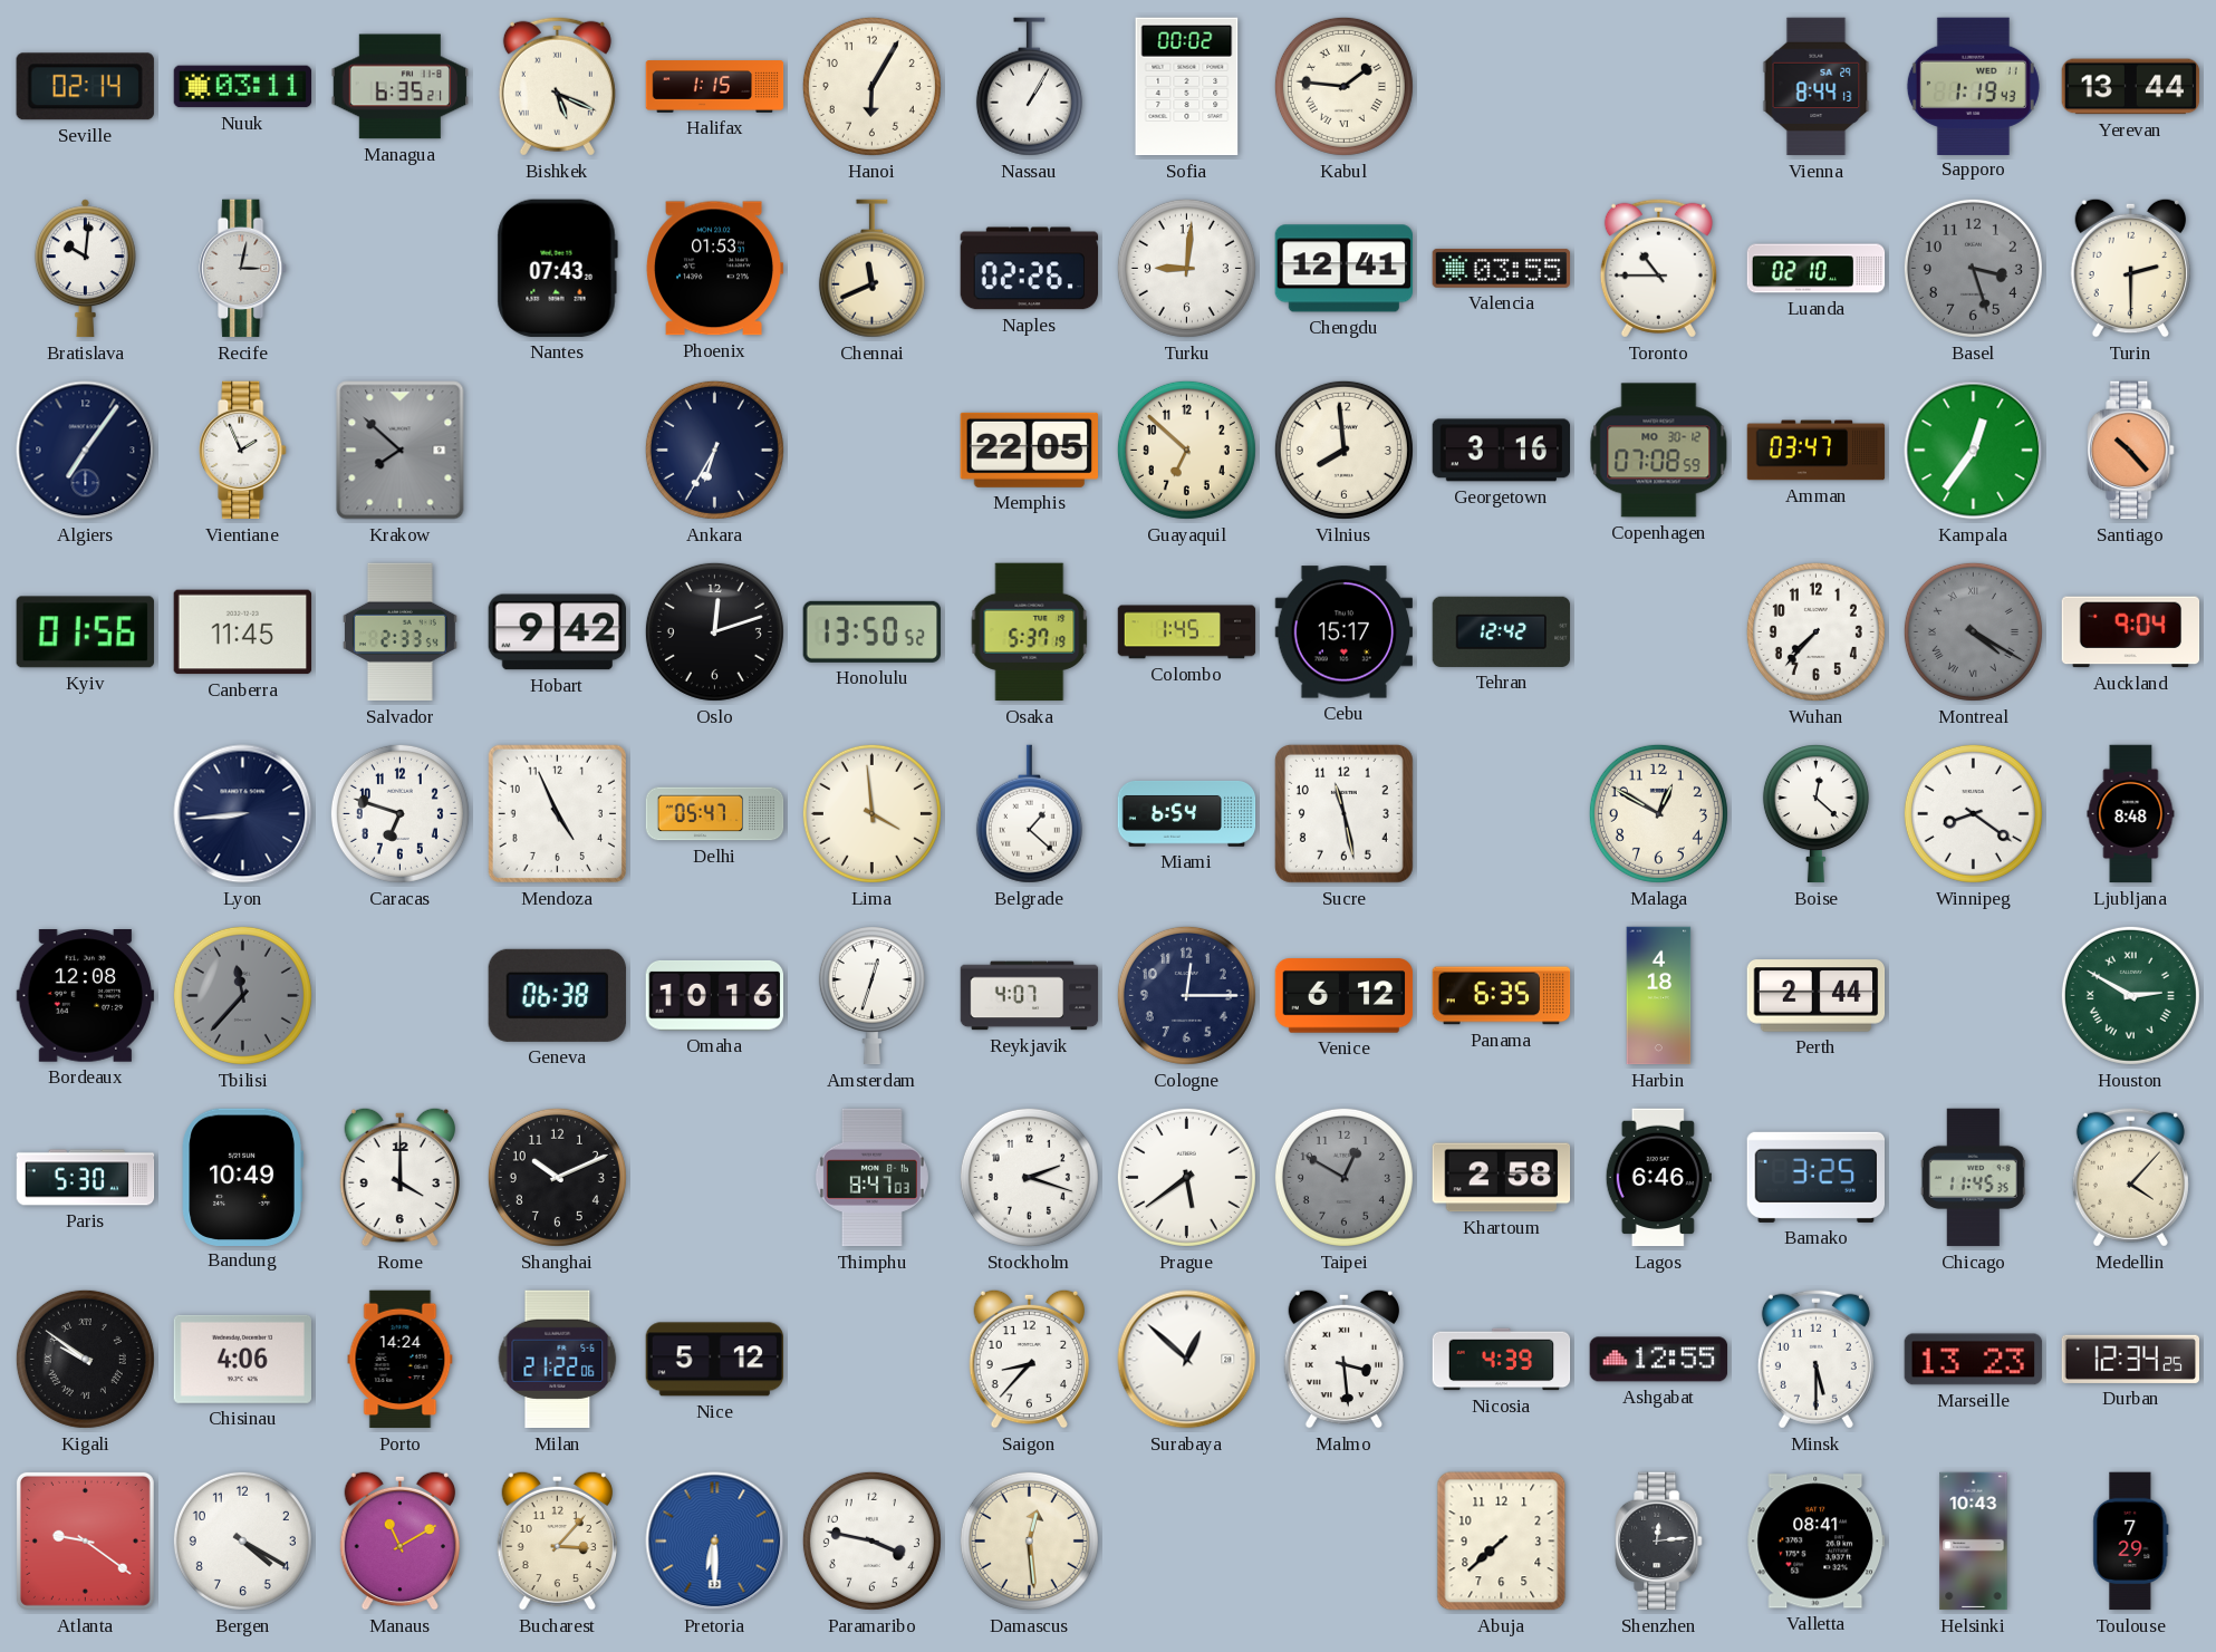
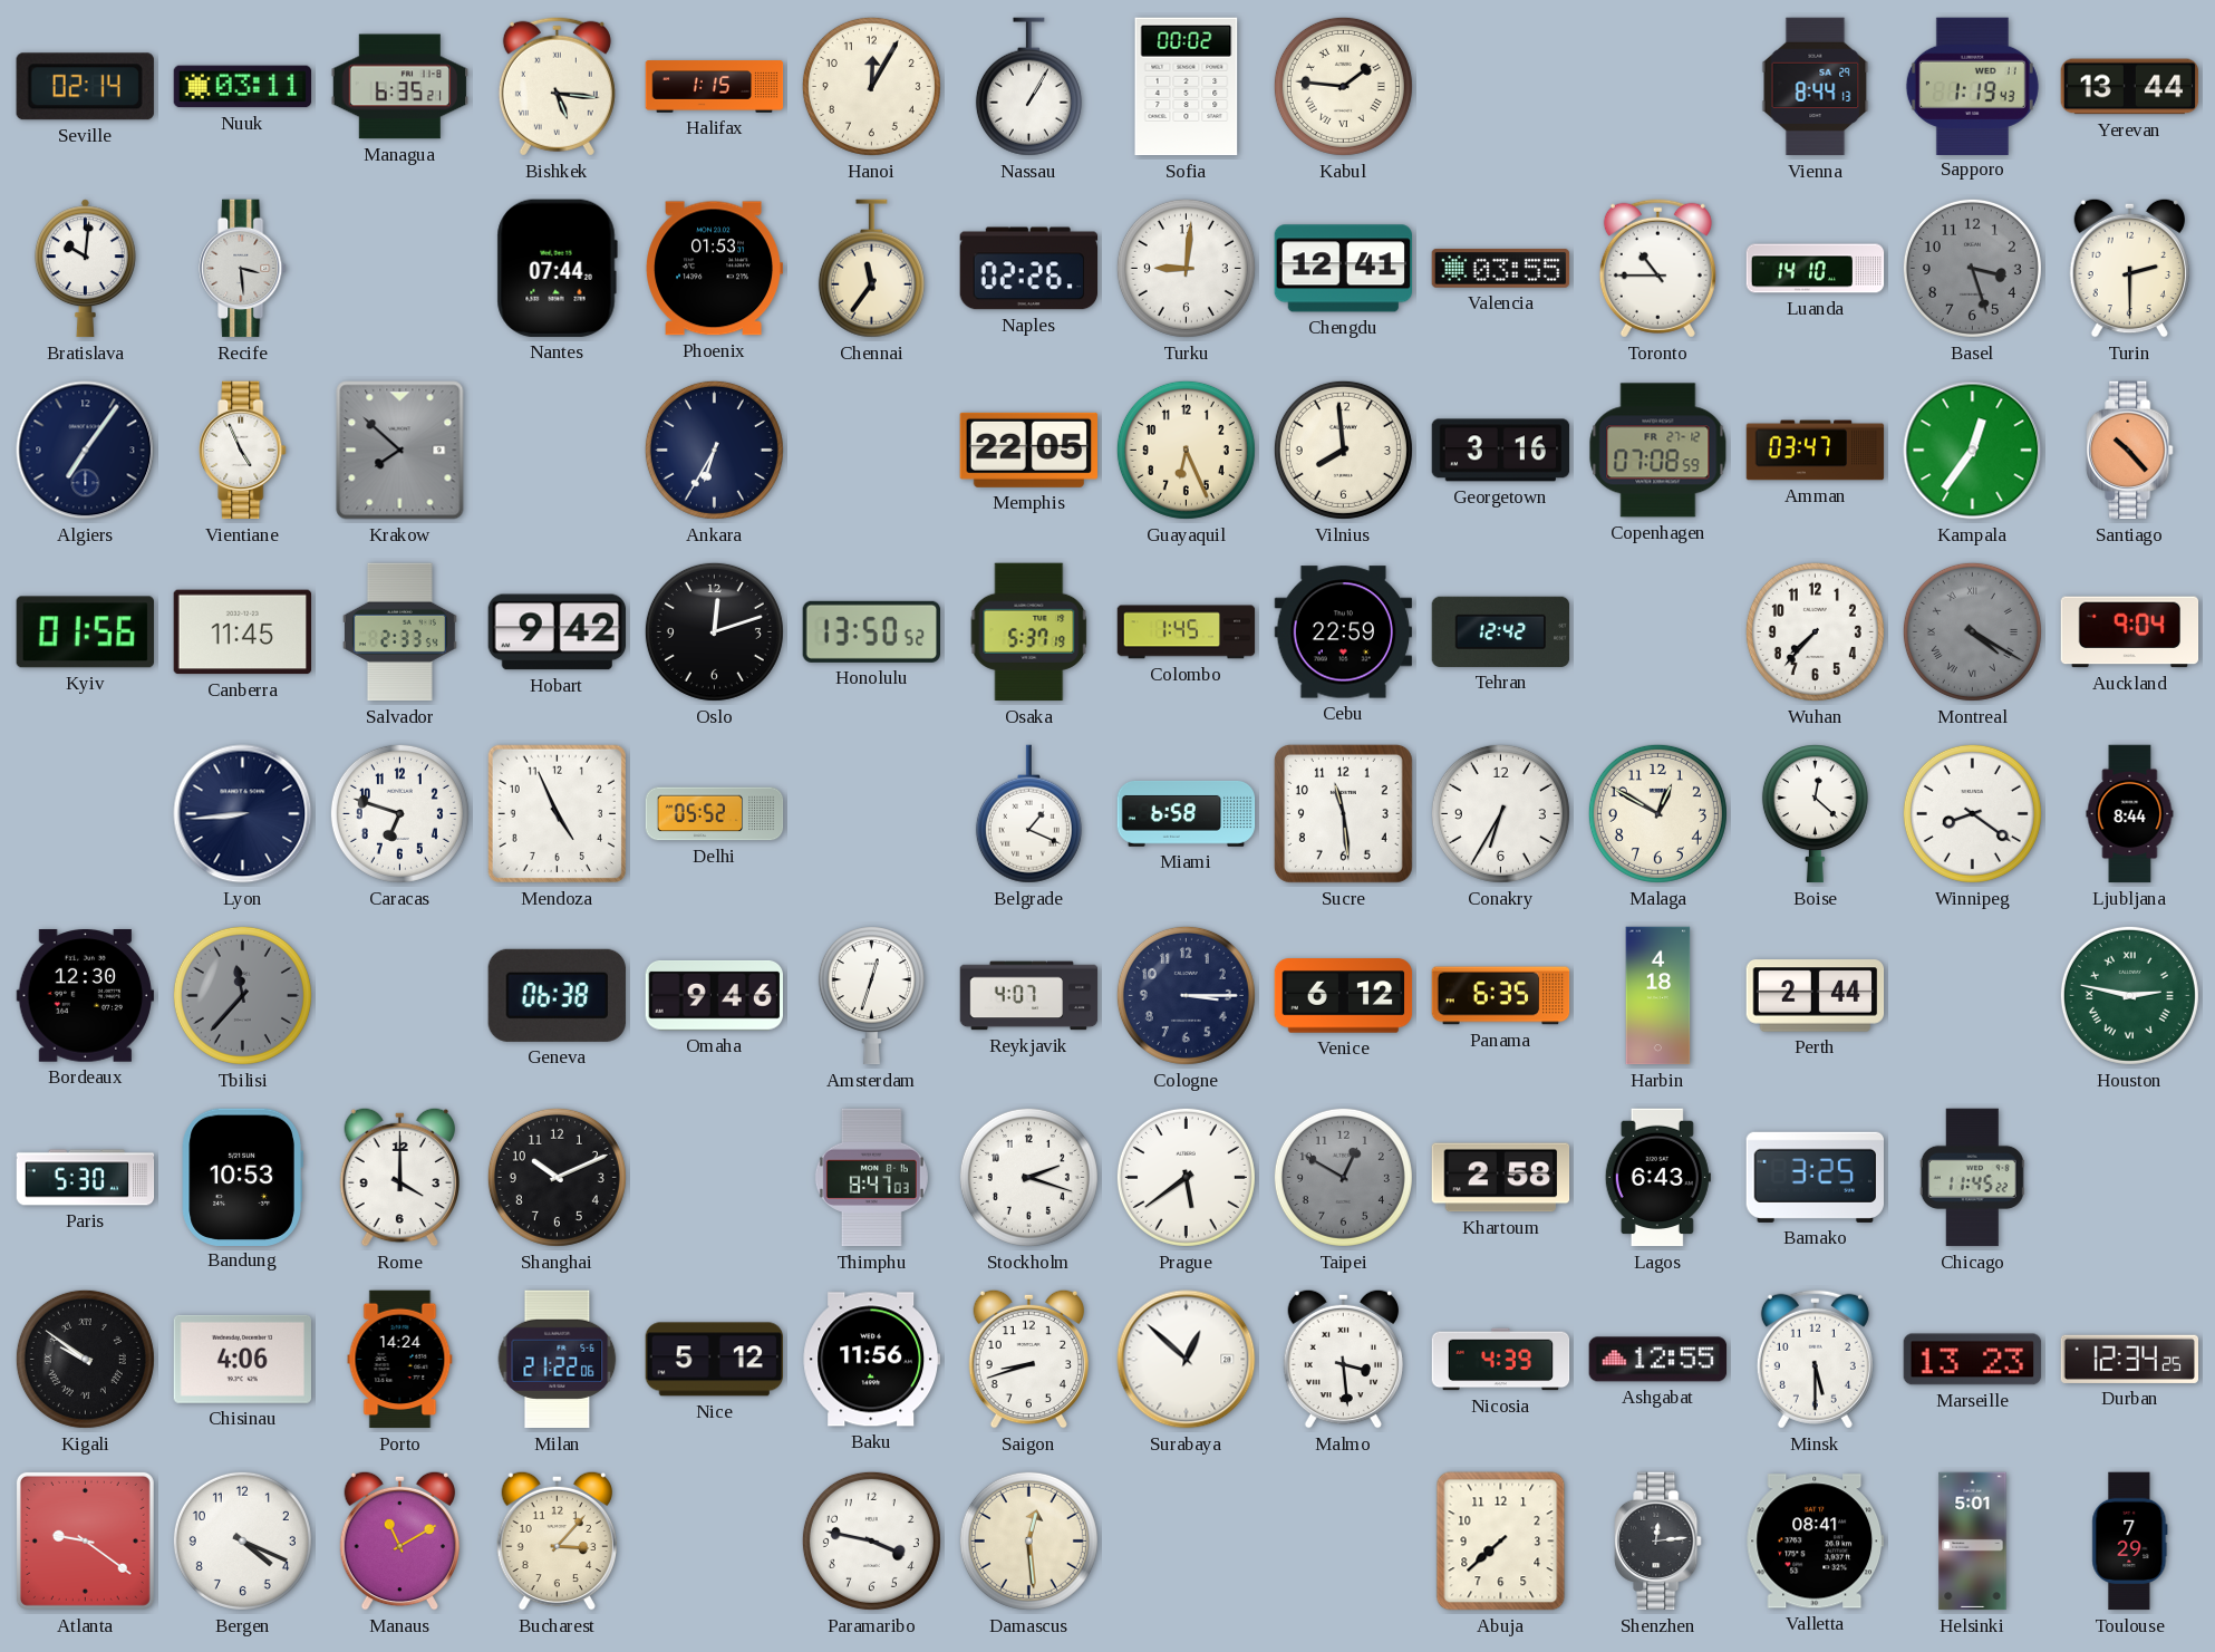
Bishkek: 5:19 -> 5:16 (557, 86)
Hanoi: 6:05 -> 12:05 (871, 86)
Recife: 3:02 -> 3:29 (243, 269)
Nantes: 07:43 -> 07:44 (557, 268)
Chennai: 11:41 -> 11:36 (871, 269)
Luanda: 02:10 -> 14:10 (1816, 269)
Vientiane: 1:56 -> 4:56 (243, 451)
Guayaquil: 6:52 -> 6:26 (1186, 450)
Copenhagen date: MO 30-12 -> FR 27-12 (1658, 451)
Cebu: 15:17 -> 22:59 (1343, 632)
Delhi: 05:47 -> 05:52 (715, 814)
Lima: 3:59 -> none (871, 813)
Belgrade: 1:22 -> 1:19 (1028, 814)
Miami: 6:54 -> 6:58 (1187, 813)
Sucre: 11:28 -> 11:29 (1343, 813)
Conakry: none -> 6:35 (1500, 813)
Ljubljana: 8:48 -> 8:44 (2130, 814)
Bordeaux: 12:08 -> 12:30 (86, 996)
Omaha: 10:16 -> 9:46 (714, 995)
Cologne: 12:15 -> 3:15 (1186, 995)
Houston: 2:50 -> 2:47 (2129, 995)
Bandung: 10:49 -> 10:53 (242, 1177)
Lagos: 6:46 -> 6:43 (1657, 1178)
Chicago: 11:45:35 -> 11:45:22 (1972, 1178)
Medellin: 4:07 -> none (2130, 1177)
Baku: none -> 11:56 (871, 1360)
Saigon: 8:37 -> 8:42 (1028, 1359)
Bergen: 4:20 -> 4:19 (242, 1540)
Pretoria: 6:30 -> none (715, 1542)
Helsinki: 10:43 -> 5:01 (1973, 1542)
